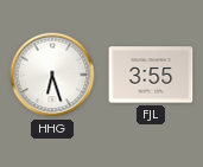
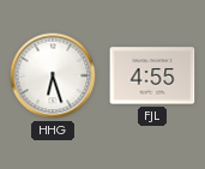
FJL: 3:55 -> 4:55 (152, 76)
